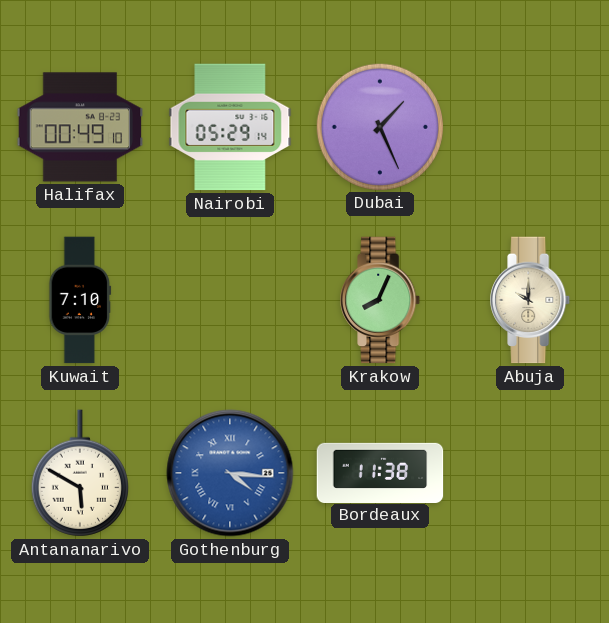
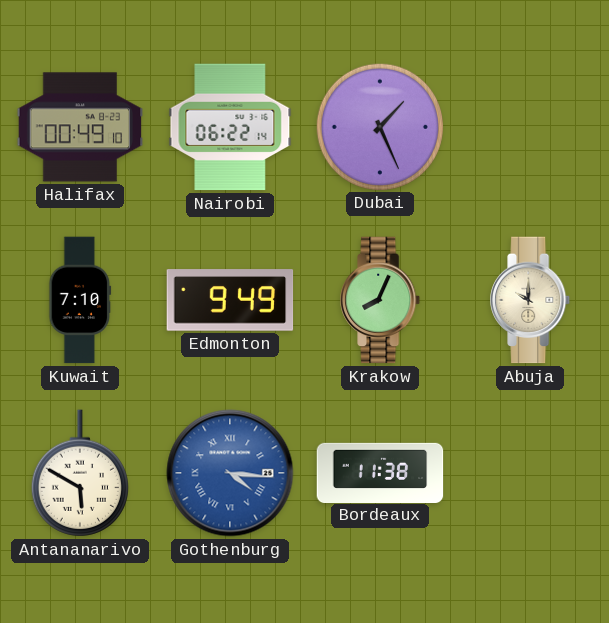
Nairobi: 05:29 -> 06:22 (230, 127)
Edmonton: none -> 9:49 (230, 300)
